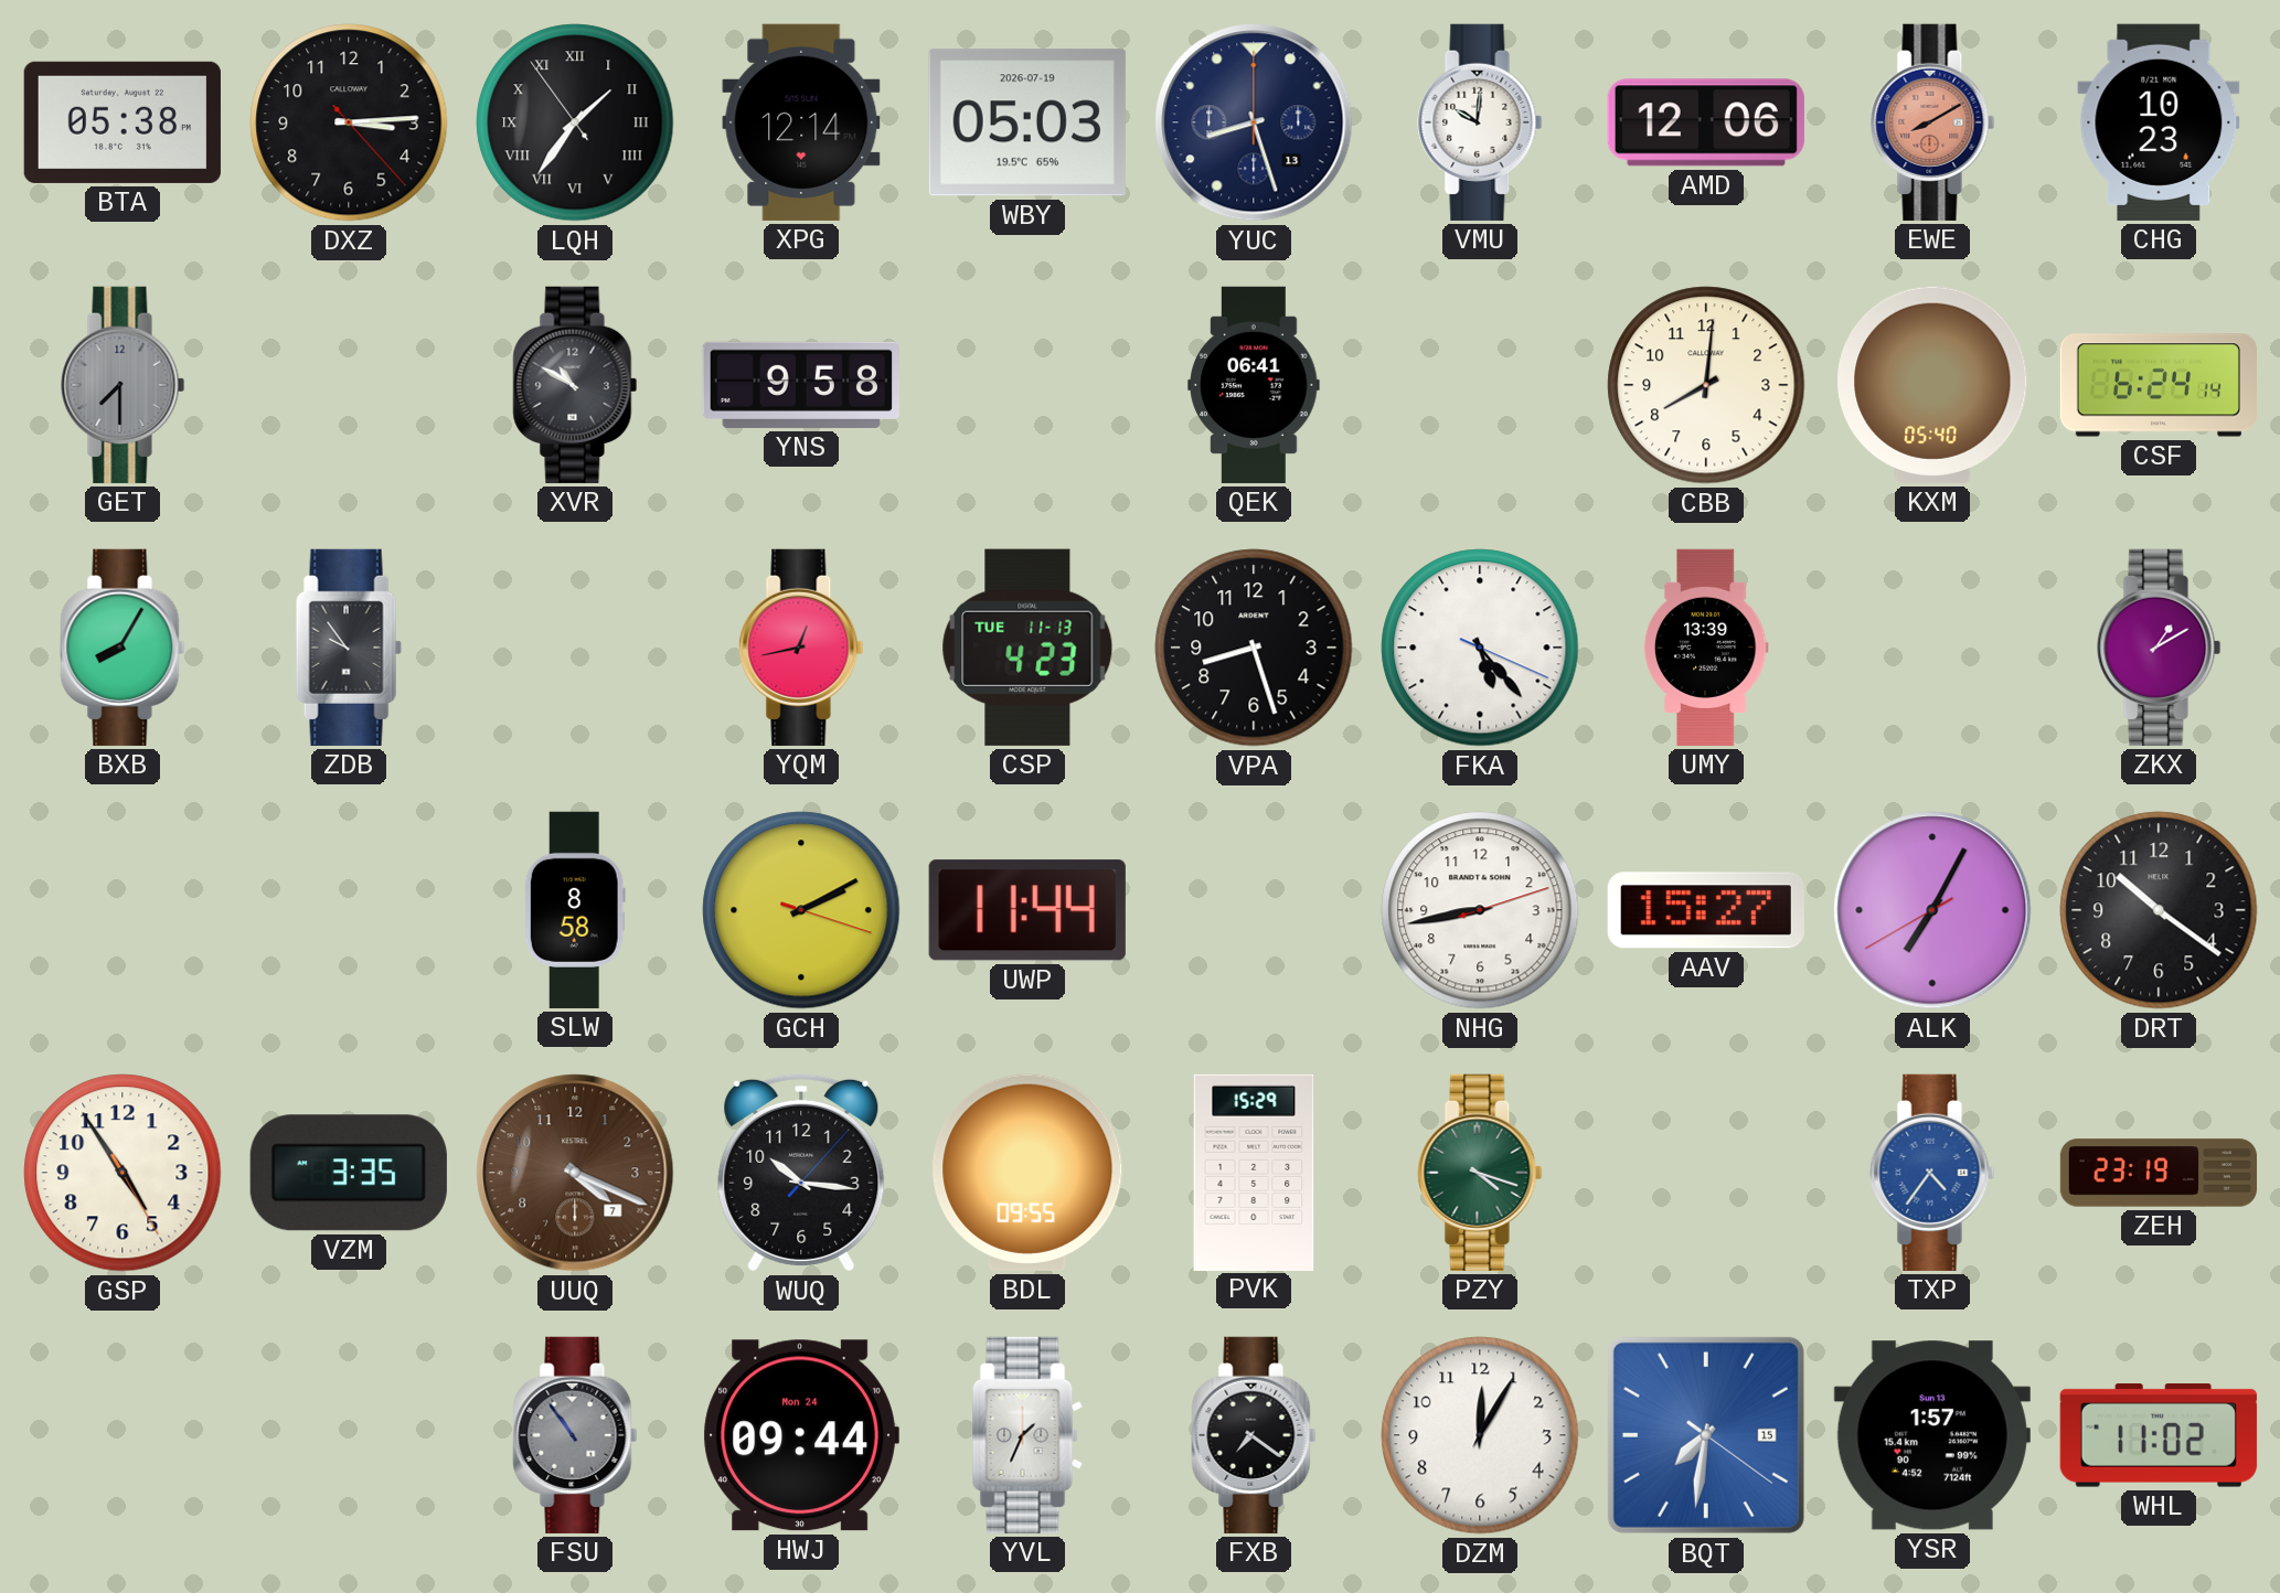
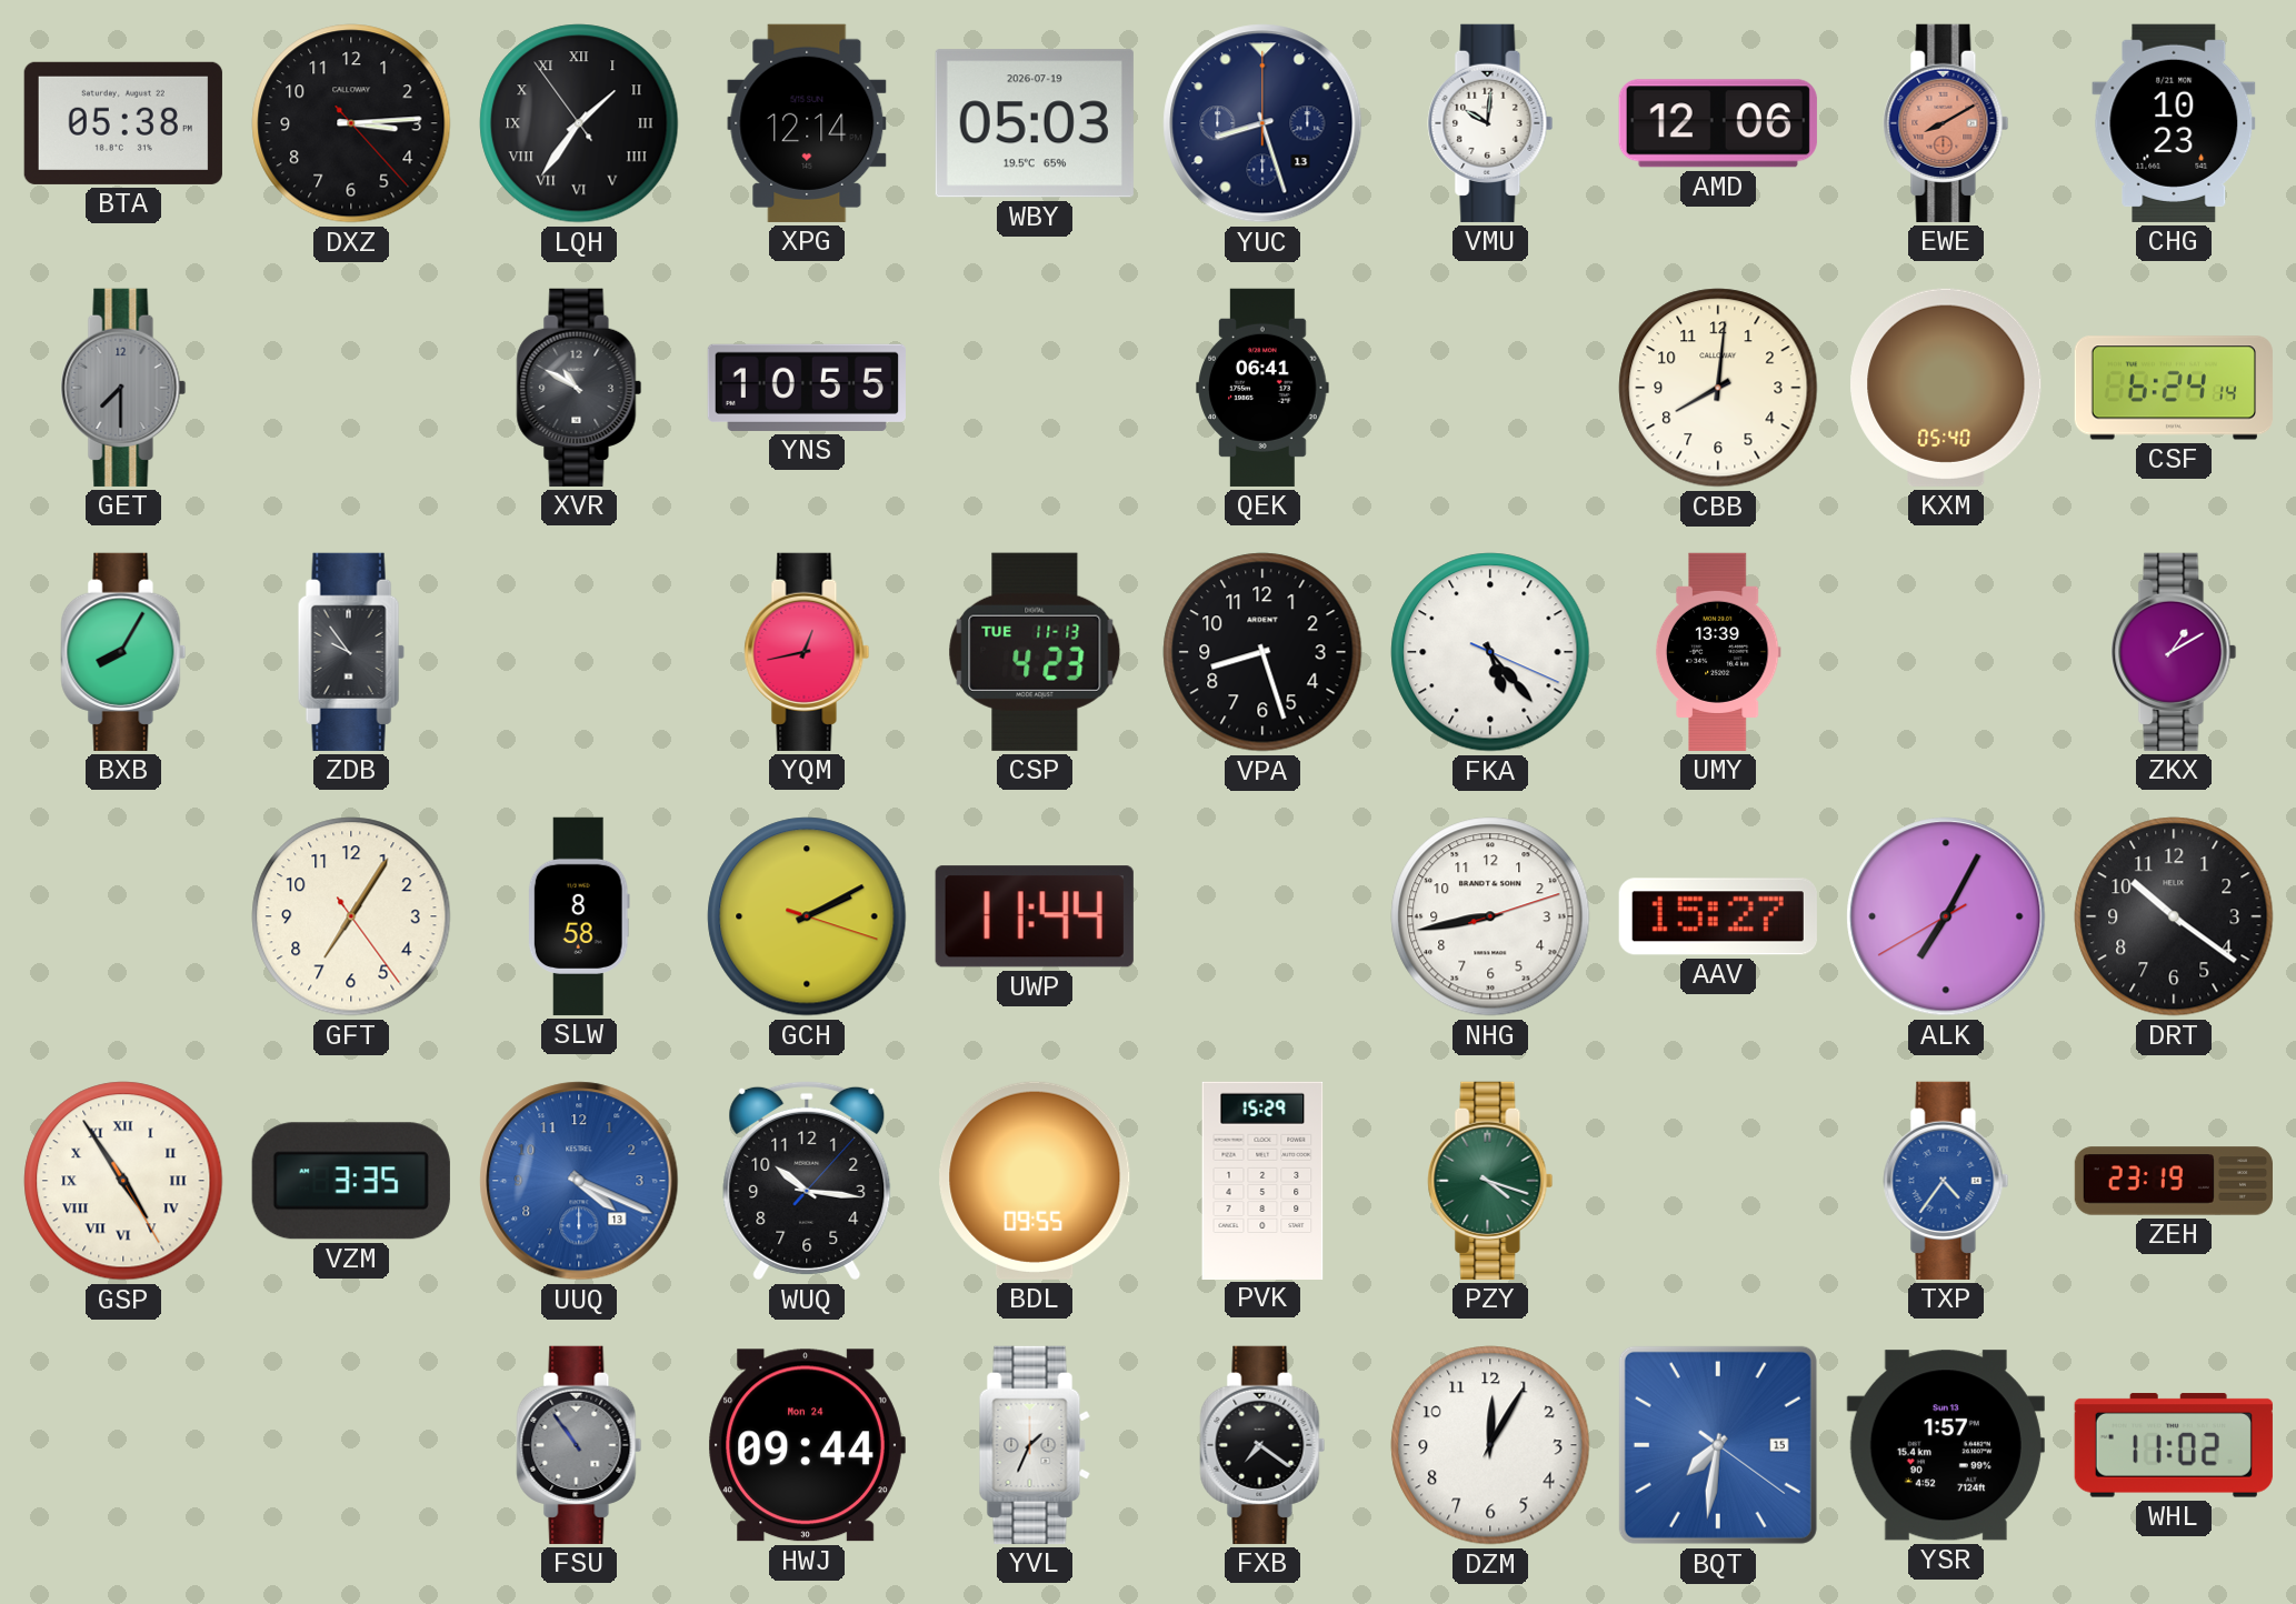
YNS: 9:58 -> 10:55 (807, 388)
GFT: none -> 7:05 (351, 916)
GSP numerals: Arabic -> Roman (123, 1181)
UUQ date: 7 -> 13 (579, 1181)
UUQ dial: brown -> blue (579, 1181)
